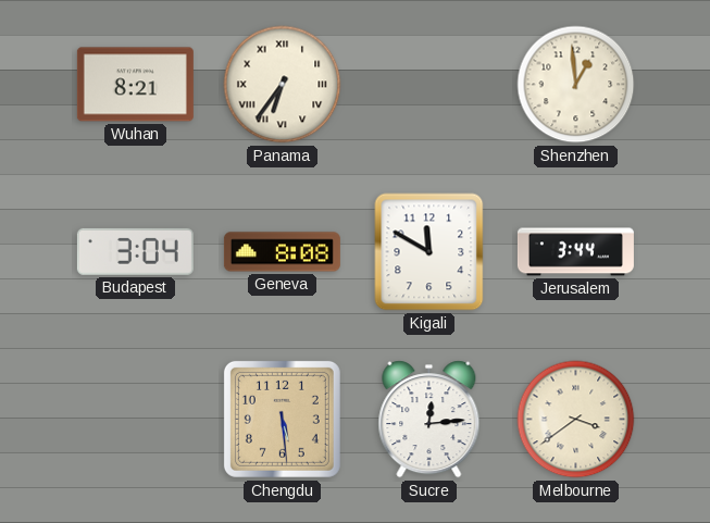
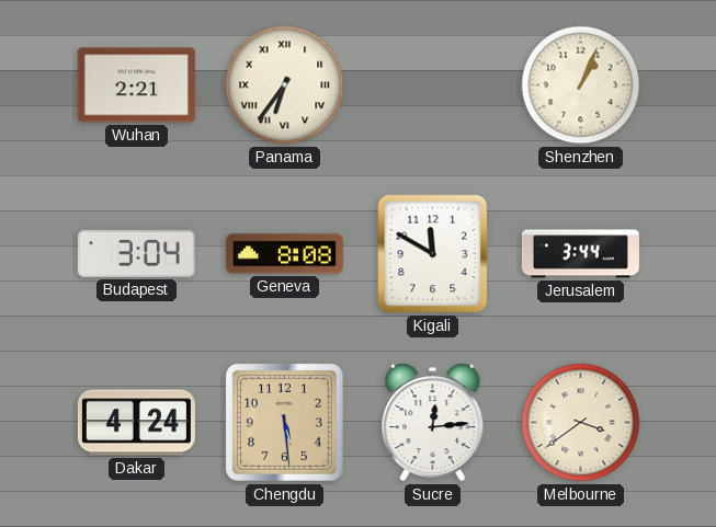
Wuhan: 8:21 -> 2:21 (136, 85)
Shenzhen: 12:59 -> 1:04 (581, 85)
Dakar: none -> 4:24 (136, 423)
